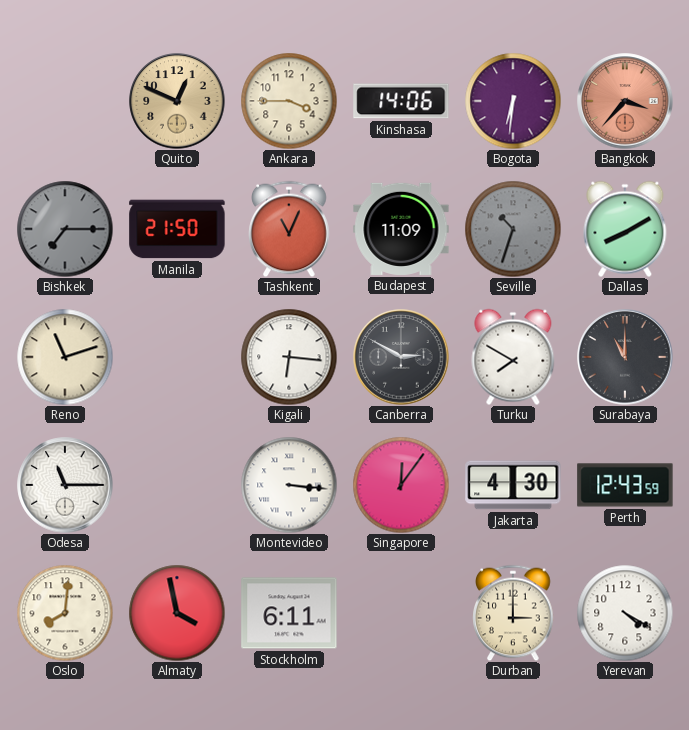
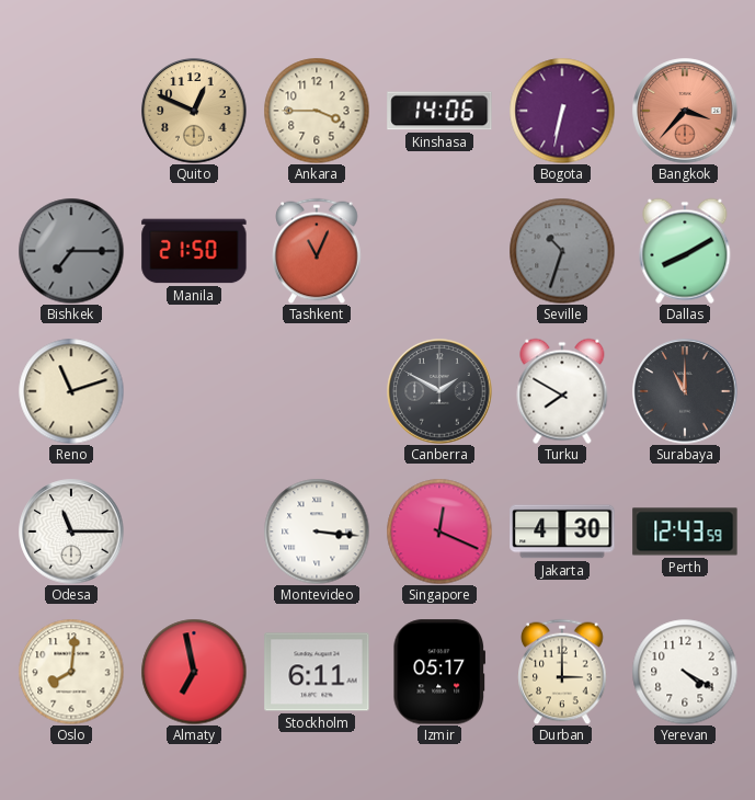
Bogota: 6:31 -> 6:32 (562, 111)
Budapest: 11:09 -> none (401, 229)
Kigali: 6:16 -> none (289, 357)
Canberra: 2:50 -> 1:50 (439, 391)
Singapore: 12:06 -> 12:19 (439, 532)
Almaty: 3:58 -> 6:58 (194, 672)
Izmir: none -> 05:17 (438, 672)
